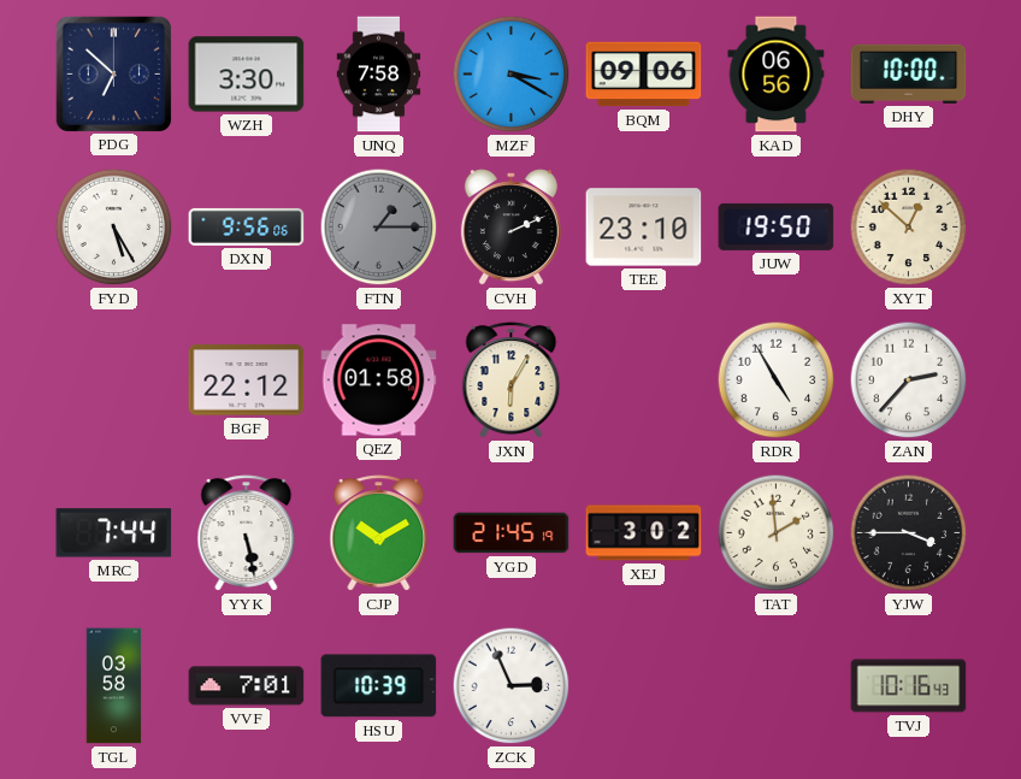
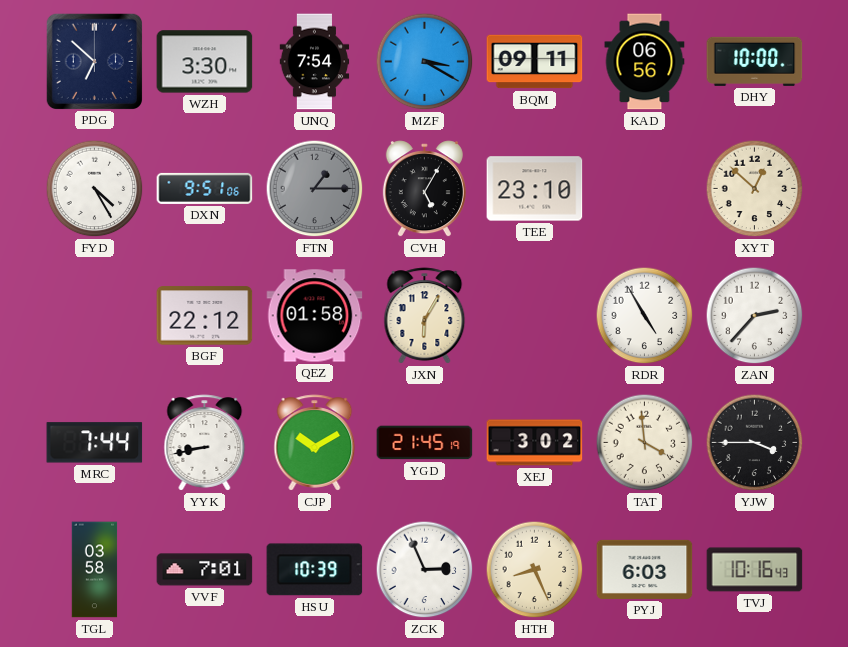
UNQ: 7:58 -> 7:54 (315, 62)
BQM: 09:06 -> 09:11 (535, 62)
FYD: 5:25 -> 4:25 (95, 189)
DXN: 9:56 -> 9:51 (205, 188)
CVH: 2:11 -> 5:05 (424, 189)
JUW: 19:50 -> none (777, 226)
YYK: 5:28 -> 8:43 (205, 443)
TAT: 1:59 -> 3:59 (645, 443)
HTH: none -> 8:26 (535, 570)
PYJ: none -> 6:03 (645, 569)
